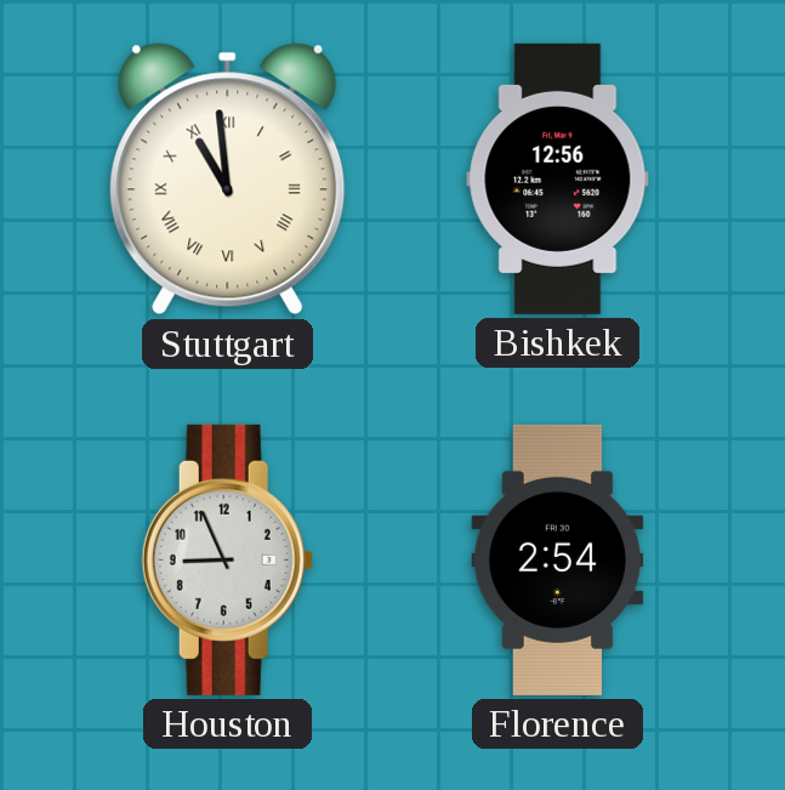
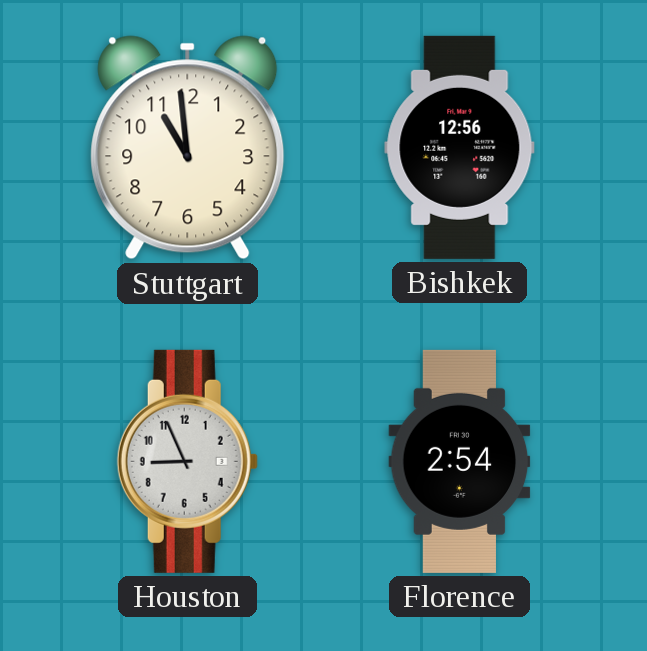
Stuttgart numerals: Roman -> Arabic (188, 148)
